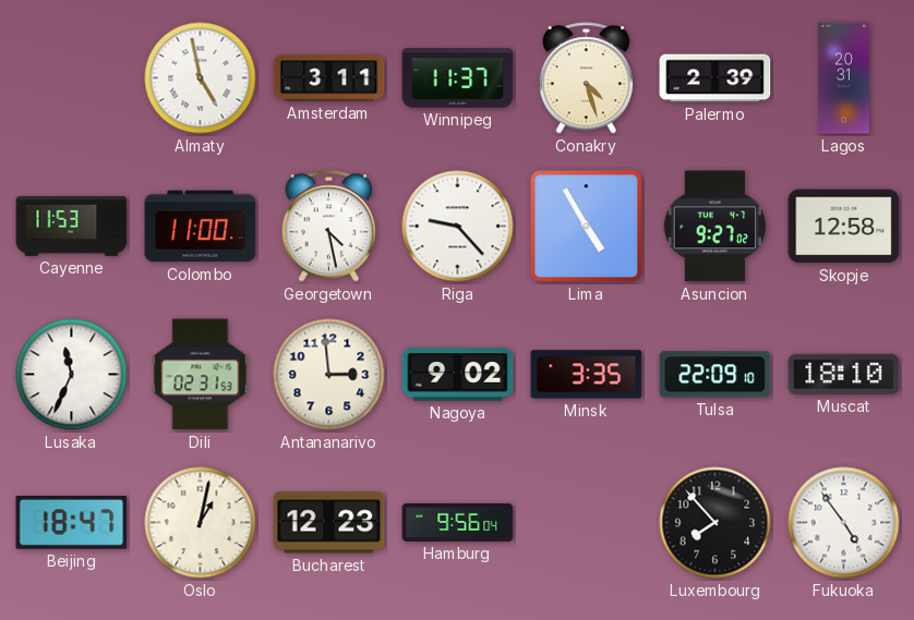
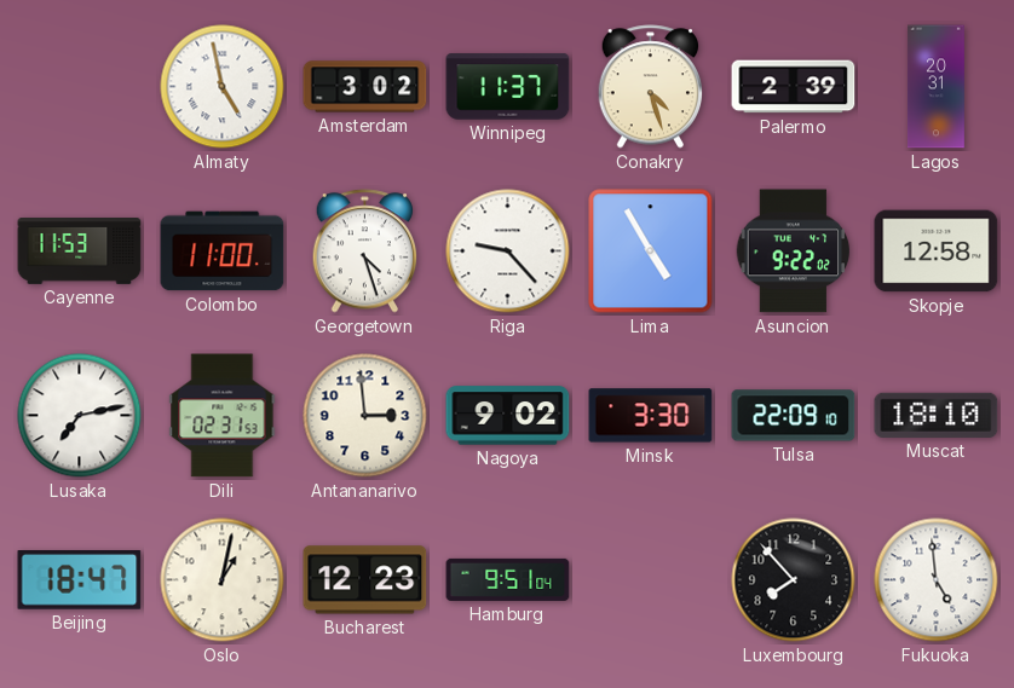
Amsterdam: 3:11 -> 3:02 (365, 87)
Georgetown: 4:28 -> 4:27 (365, 252)
Asuncion: 9:27 -> 9:22 (794, 252)
Lusaka: 11:34 -> 7:13 (80, 416)
Minsk: 3:35 -> 3:30 (651, 416)
Hamburg: 9:56 -> 9:51 (508, 579)
Fukuoka: 4:54 -> 4:59 (937, 580)
